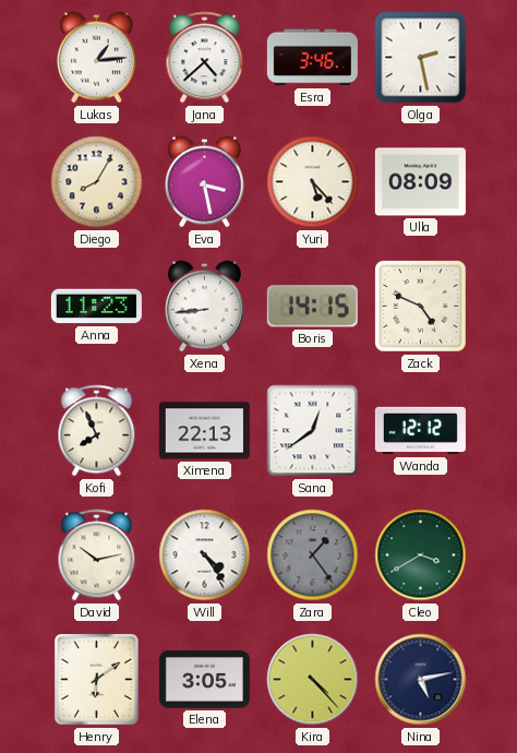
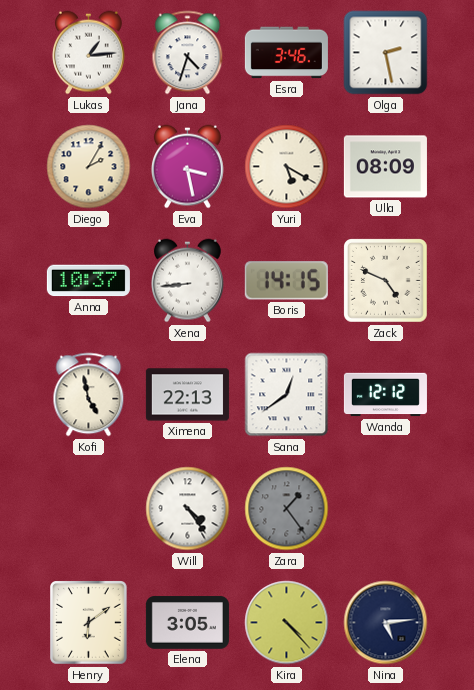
Jana: 4:38 -> 4:33 (188, 53)
Diego: 8:05 -> 2:05 (89, 167)
Yuri: 5:23 -> 5:20 (287, 167)
Anna: 11:23 -> 10:37 (88, 281)
Kofi: 7:56 -> 4:58 (89, 395)
David: 10:13 -> none (97, 555)
Cleo: 3:40 -> none (421, 555)
Nina: 5:13 -> 5:14 (386, 623)
